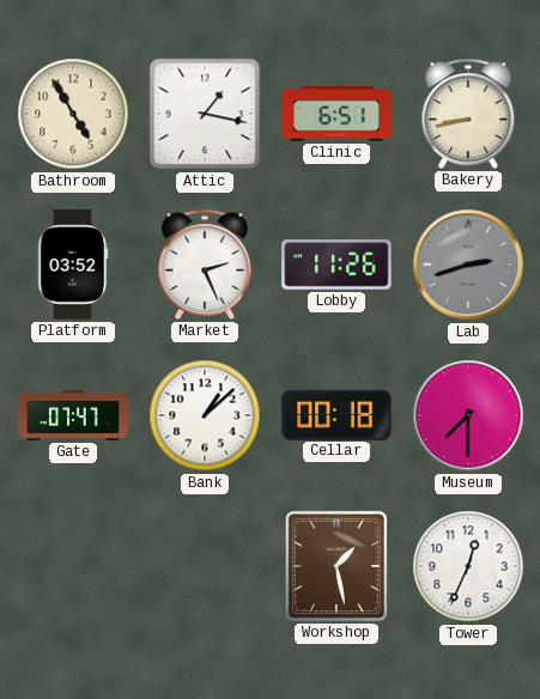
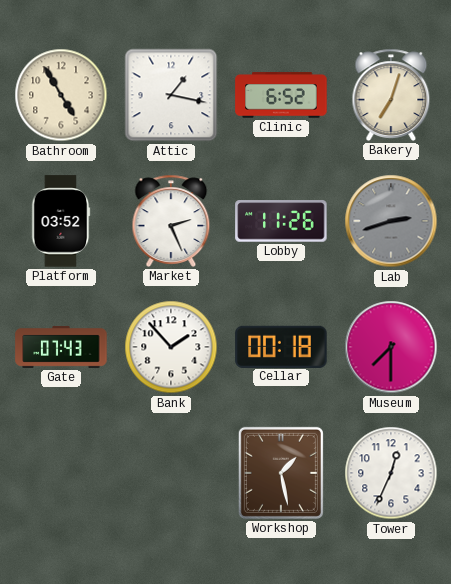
Clinic: 6:51 -> 6:52 (281, 95)
Bakery: 8:43 -> 7:03 (391, 95)
Gate: 07:47 -> 07:43 (61, 347)
Bank: 1:08 -> 1:53 (171, 347)
